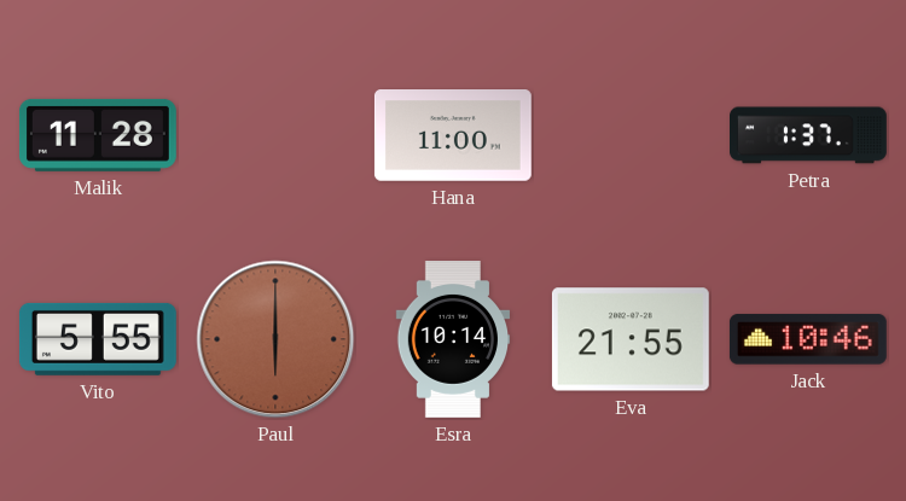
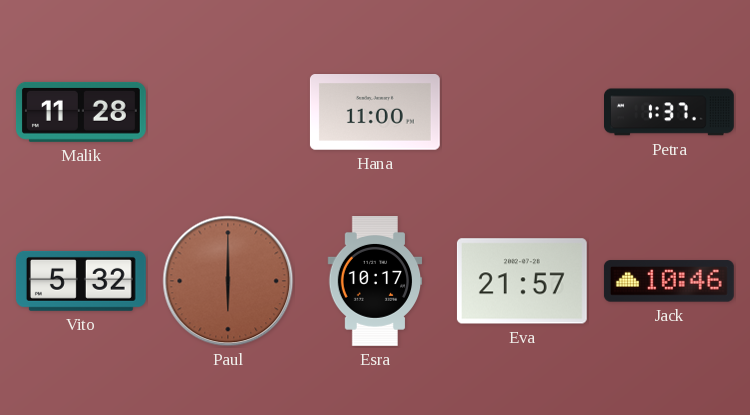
Vito: 5:55 -> 5:32 (81, 281)
Esra: 10:14 -> 10:17 (375, 282)
Eva: 21:55 -> 21:57 (522, 281)
